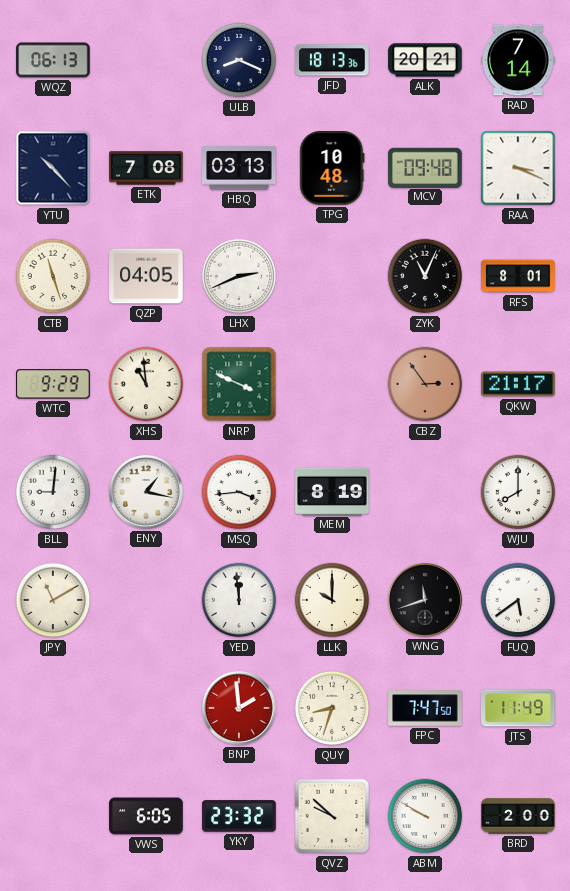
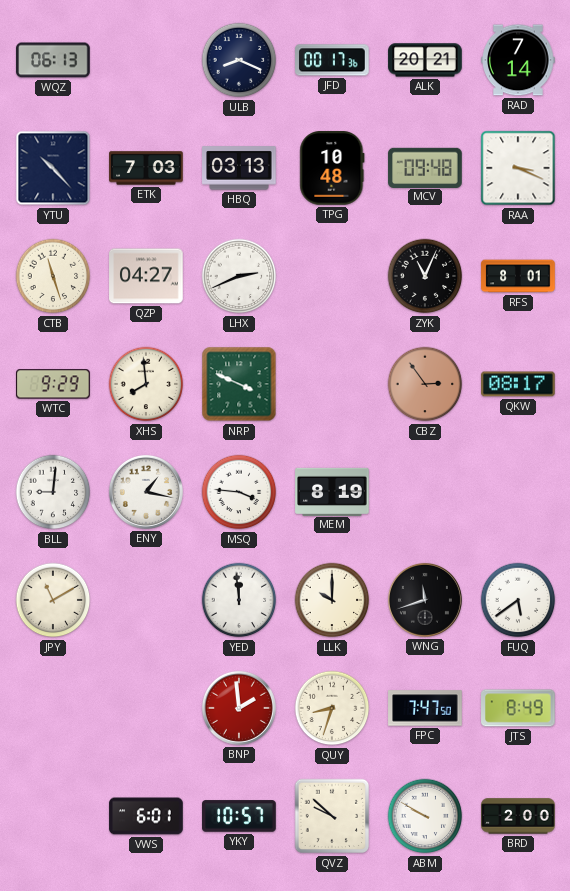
JFD: 18:13 -> 00:17 (332, 60)
ETK: 7:08 -> 7:03 (146, 168)
QZP: 04:05 -> 04:27 (146, 276)
XHS: 10:59 -> 7:59 (146, 384)
QKW: 21:17 -> 08:17 (518, 384)
MSQ: 3:44 -> 3:46 (239, 492)
WJU: 8:00 -> none (518, 492)
JTS: 11:49 -> 8:49 (518, 708)
VWS: 6:05 -> 6:01 (146, 816)
YKY: 23:32 -> 10:57 (239, 816)
